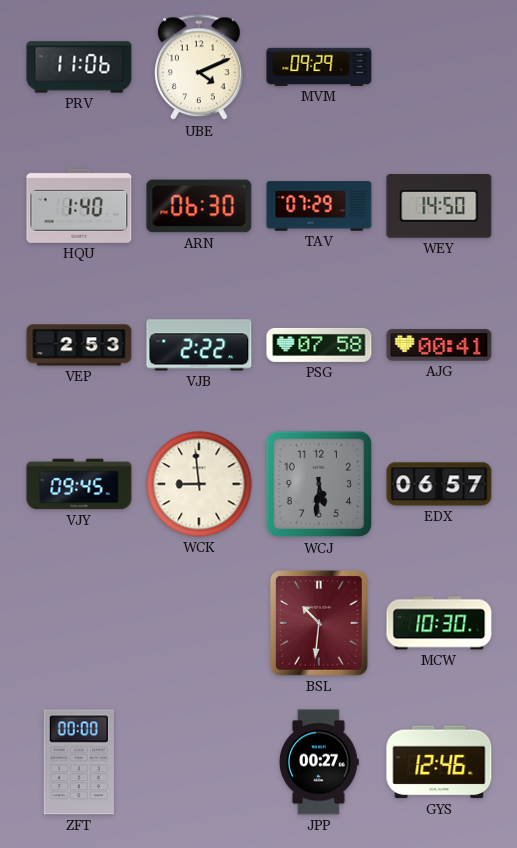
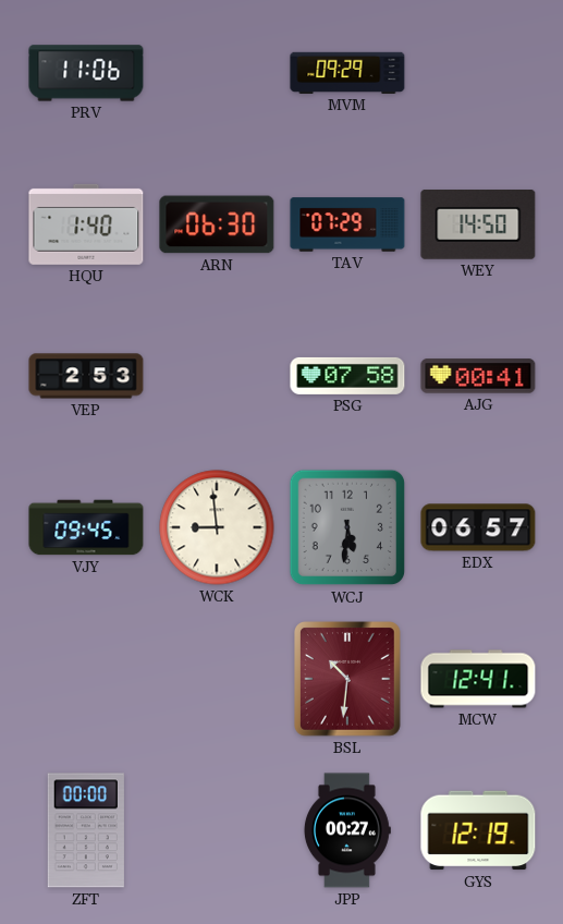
UBE: 4:11 -> none (200, 68)
VJB: 2:22 -> none (199, 345)
MCW: 10:30 -> 12:41 (478, 679)
GYS: 12:46 -> 12:19 (478, 830)
